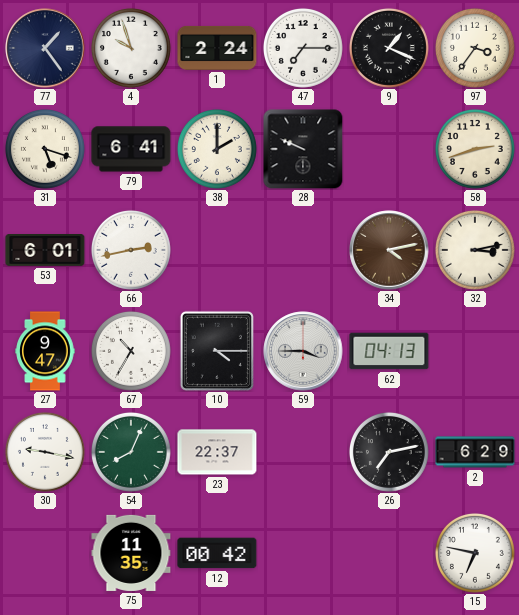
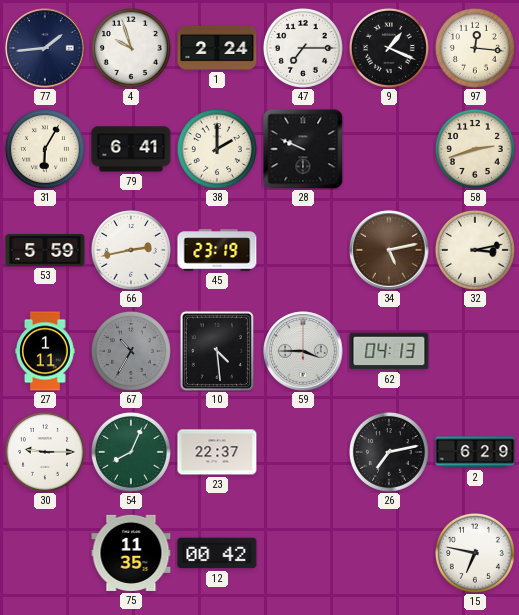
77: 1:24 -> 1:44 (45, 48)
97: 3:36 -> 12:16 (475, 48)
31: 5:18 -> 6:05 (45, 149)
53: 6:01 -> 5:59 (45, 251)
45: none -> 23:19 (217, 250)
34: 4:13 -> 5:13 (389, 250)
27: 9:47 -> 1:11 (45, 351)
67 dial: white -> grey (131, 351)
10: 4:15 -> 4:29 (217, 351)
30: 9:17 -> 9:15 (45, 452)
